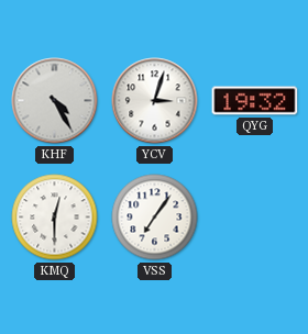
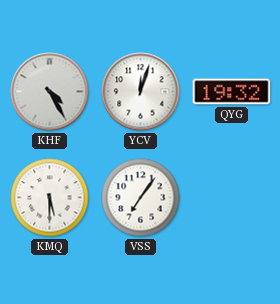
YCV: 3:03 -> 12:03 (141, 92)
KMQ: 12:30 -> 5:30 (50, 198)
